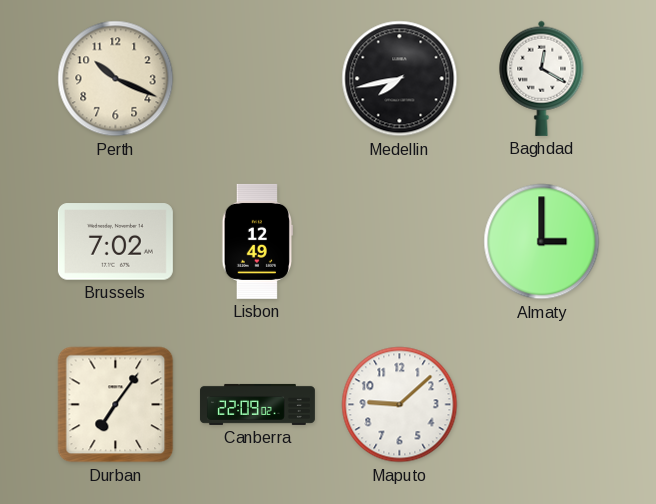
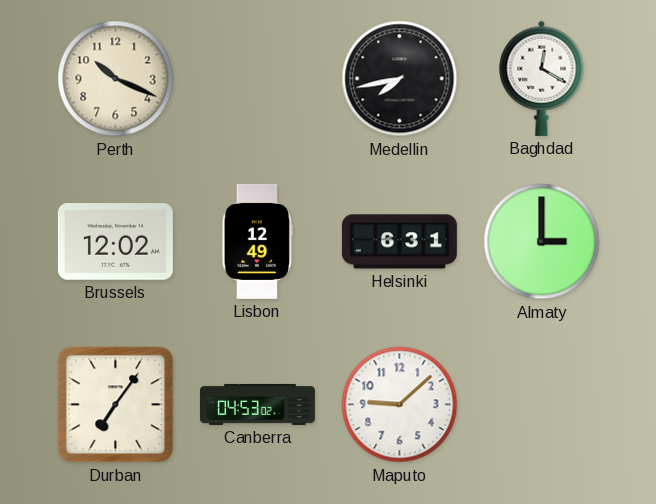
Brussels: 7:02 -> 12:02 (115, 242)
Helsinki: none -> 6:31 (399, 242)
Canberra: 22:09 -> 04:53 (257, 404)
